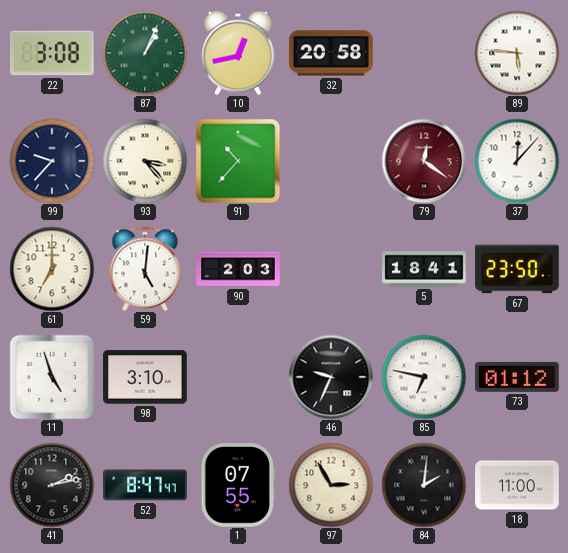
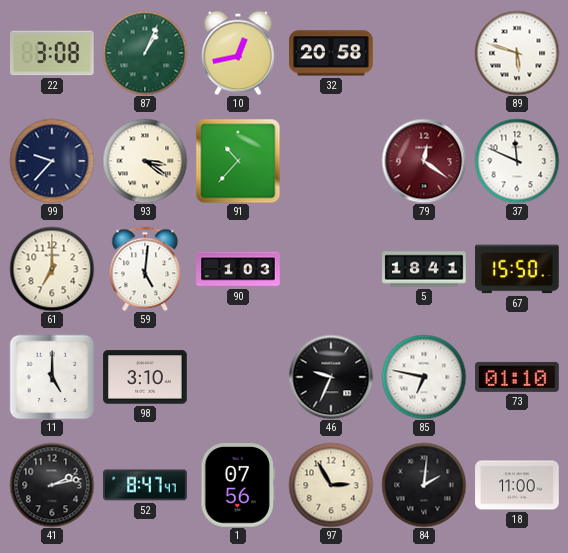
89: 5:46 -> 5:48 (517, 53)
93: 3:23 -> 3:21 (145, 161)
37: 12:07 -> 11:49 (517, 161)
90: 2:03 -> 1:03 (238, 269)
67: 23:50 -> 15:50 (517, 269)
11: 4:57 -> 5:00 (52, 377)
73: 01:12 -> 01:10 (517, 377)
1: 07:55 -> 07:56 (238, 485)
